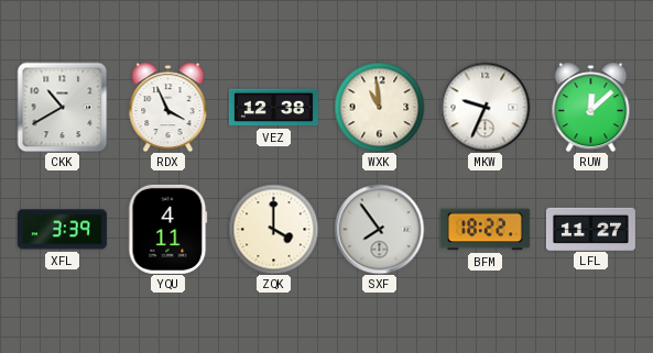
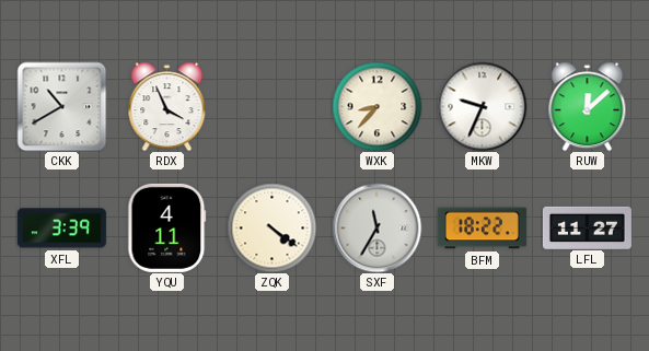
VEZ: 12:38 -> none (273, 108)
WXK: 10:59 -> 8:37 (376, 106)
ZQK: 4:00 -> 4:21 (271, 227)
SXF: 7:54 -> 11:35 (376, 227)
